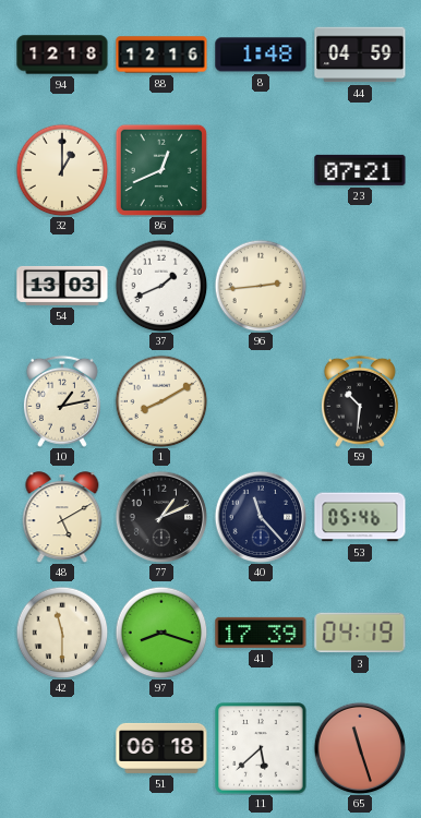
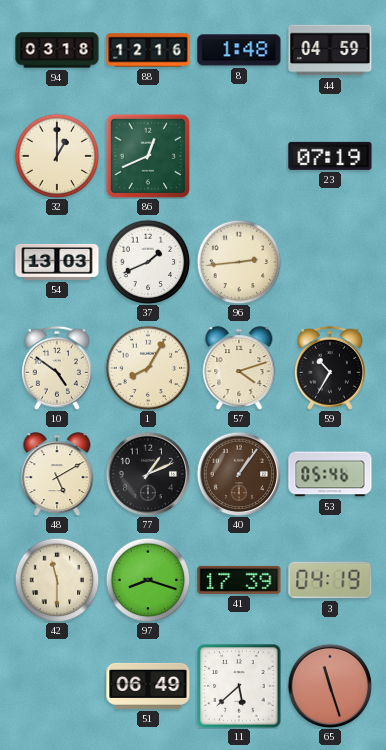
94: 12:18 -> 03:18 (57, 50)
23: 07:21 -> 07:19 (330, 156)
10: 1:13 -> 4:51 (57, 368)
1: 8:10 -> 8:05 (148, 368)
57: none -> 4:12 (239, 368)
59: 10:31 -> 10:35 (330, 368)
40: 11:23 -> 1:06 (239, 474)
40 dial: navy -> brown (239, 474)
51: 06:18 -> 06:49 (148, 686)
